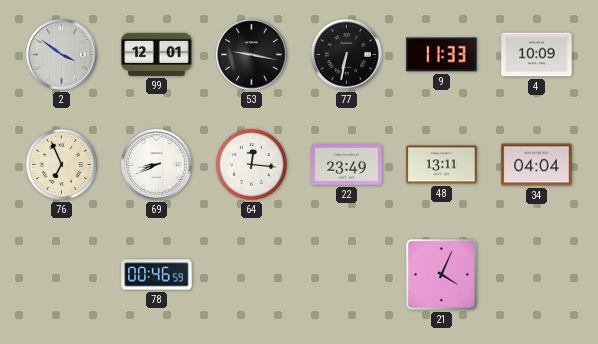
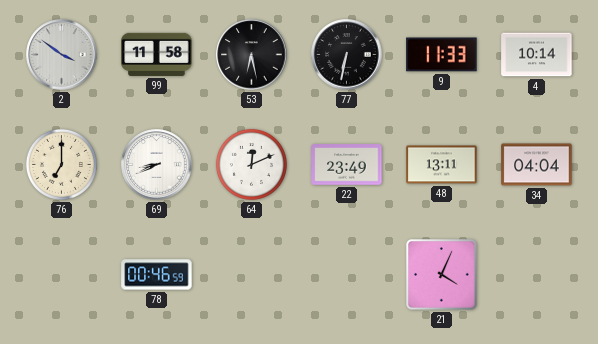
99: 12:01 -> 11:58 (157, 54)
53: 9:17 -> 6:28 (252, 55)
4: 10:09 -> 10:14 (537, 55)
76: 6:56 -> 7:00 (61, 164)
64: 12:16 -> 12:11 (251, 164)
